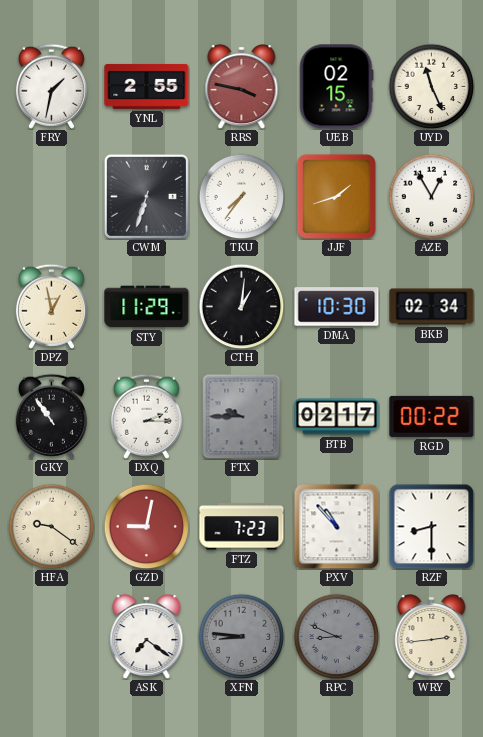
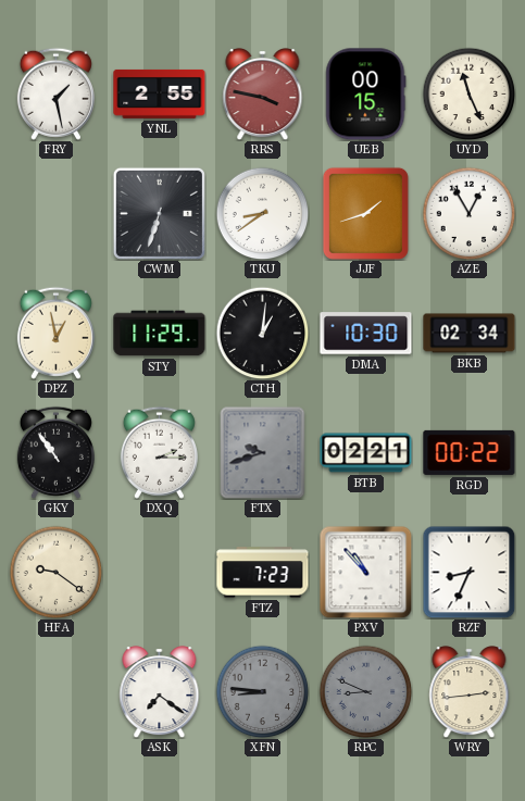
FRY: 1:32 -> 1:28 (55, 93)
UEB: 02:15 -> 00:15 (366, 95)
TKU: 7:36 -> 8:39 (262, 213)
FTX: 9:45 -> 9:42 (263, 452)
BTB: 02:17 -> 02:21 (366, 453)
GZD: 9:02 -> none (146, 526)
RZF: 8:30 -> 8:34 (468, 572)
